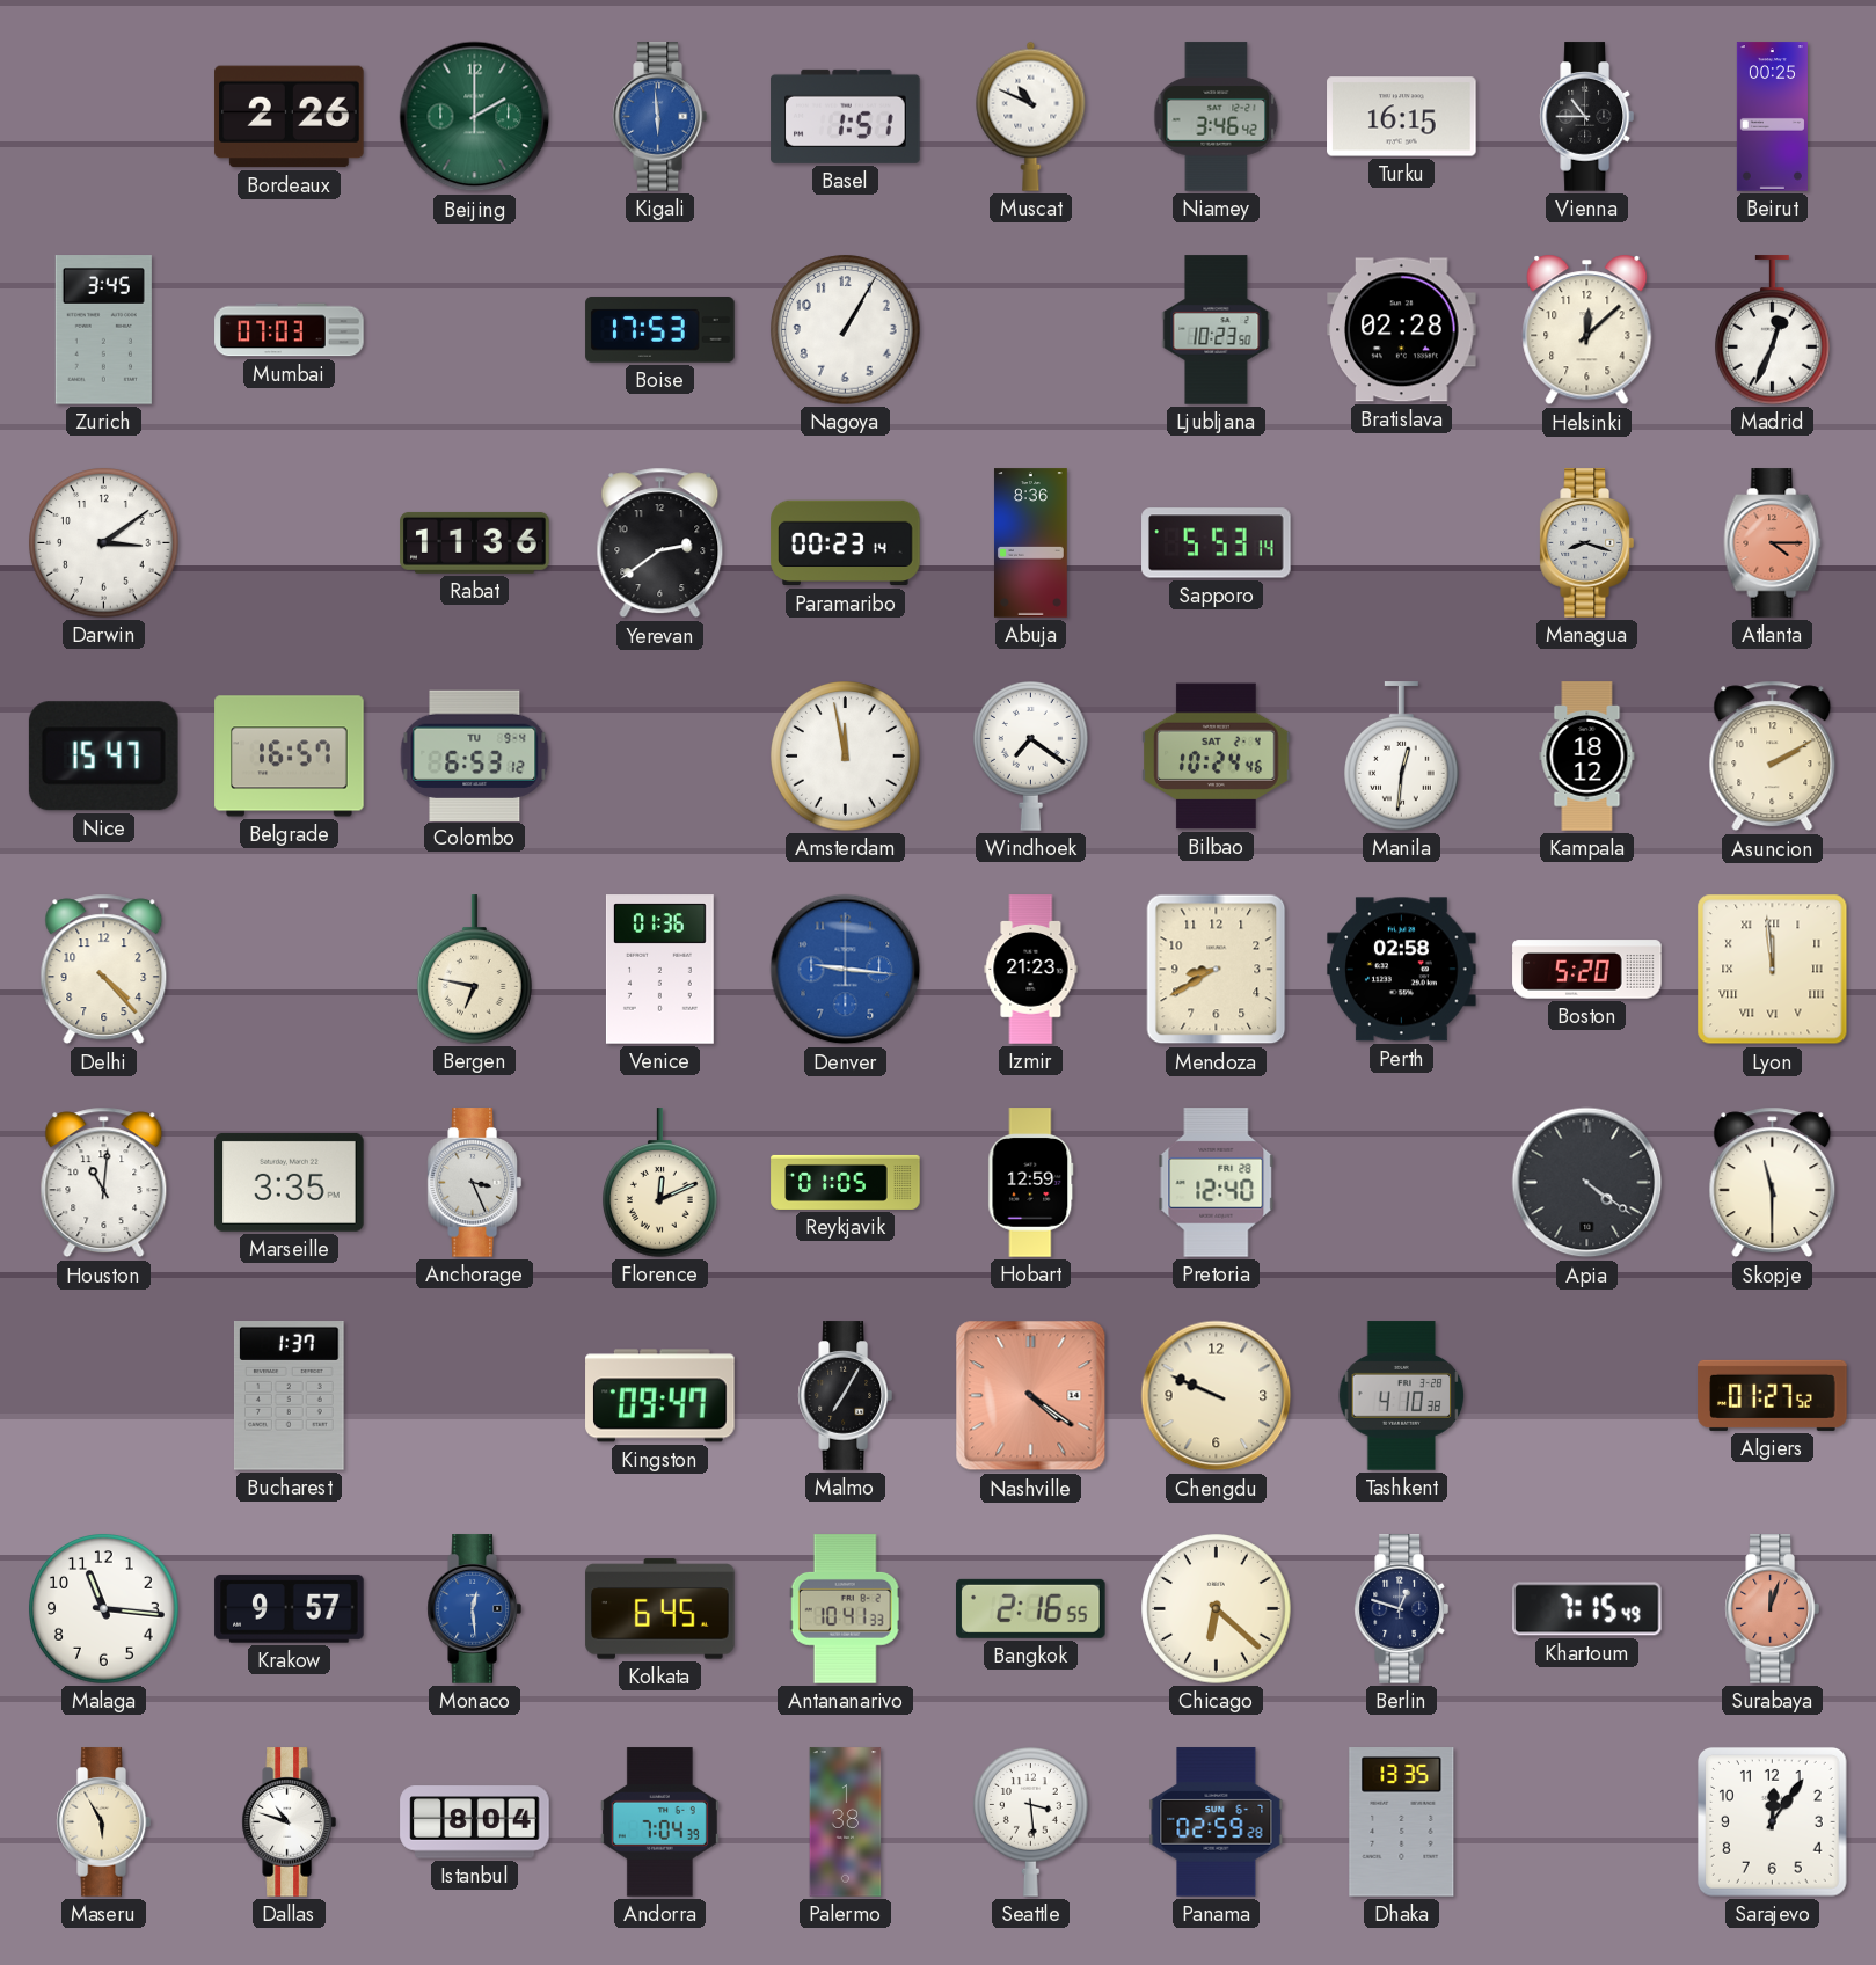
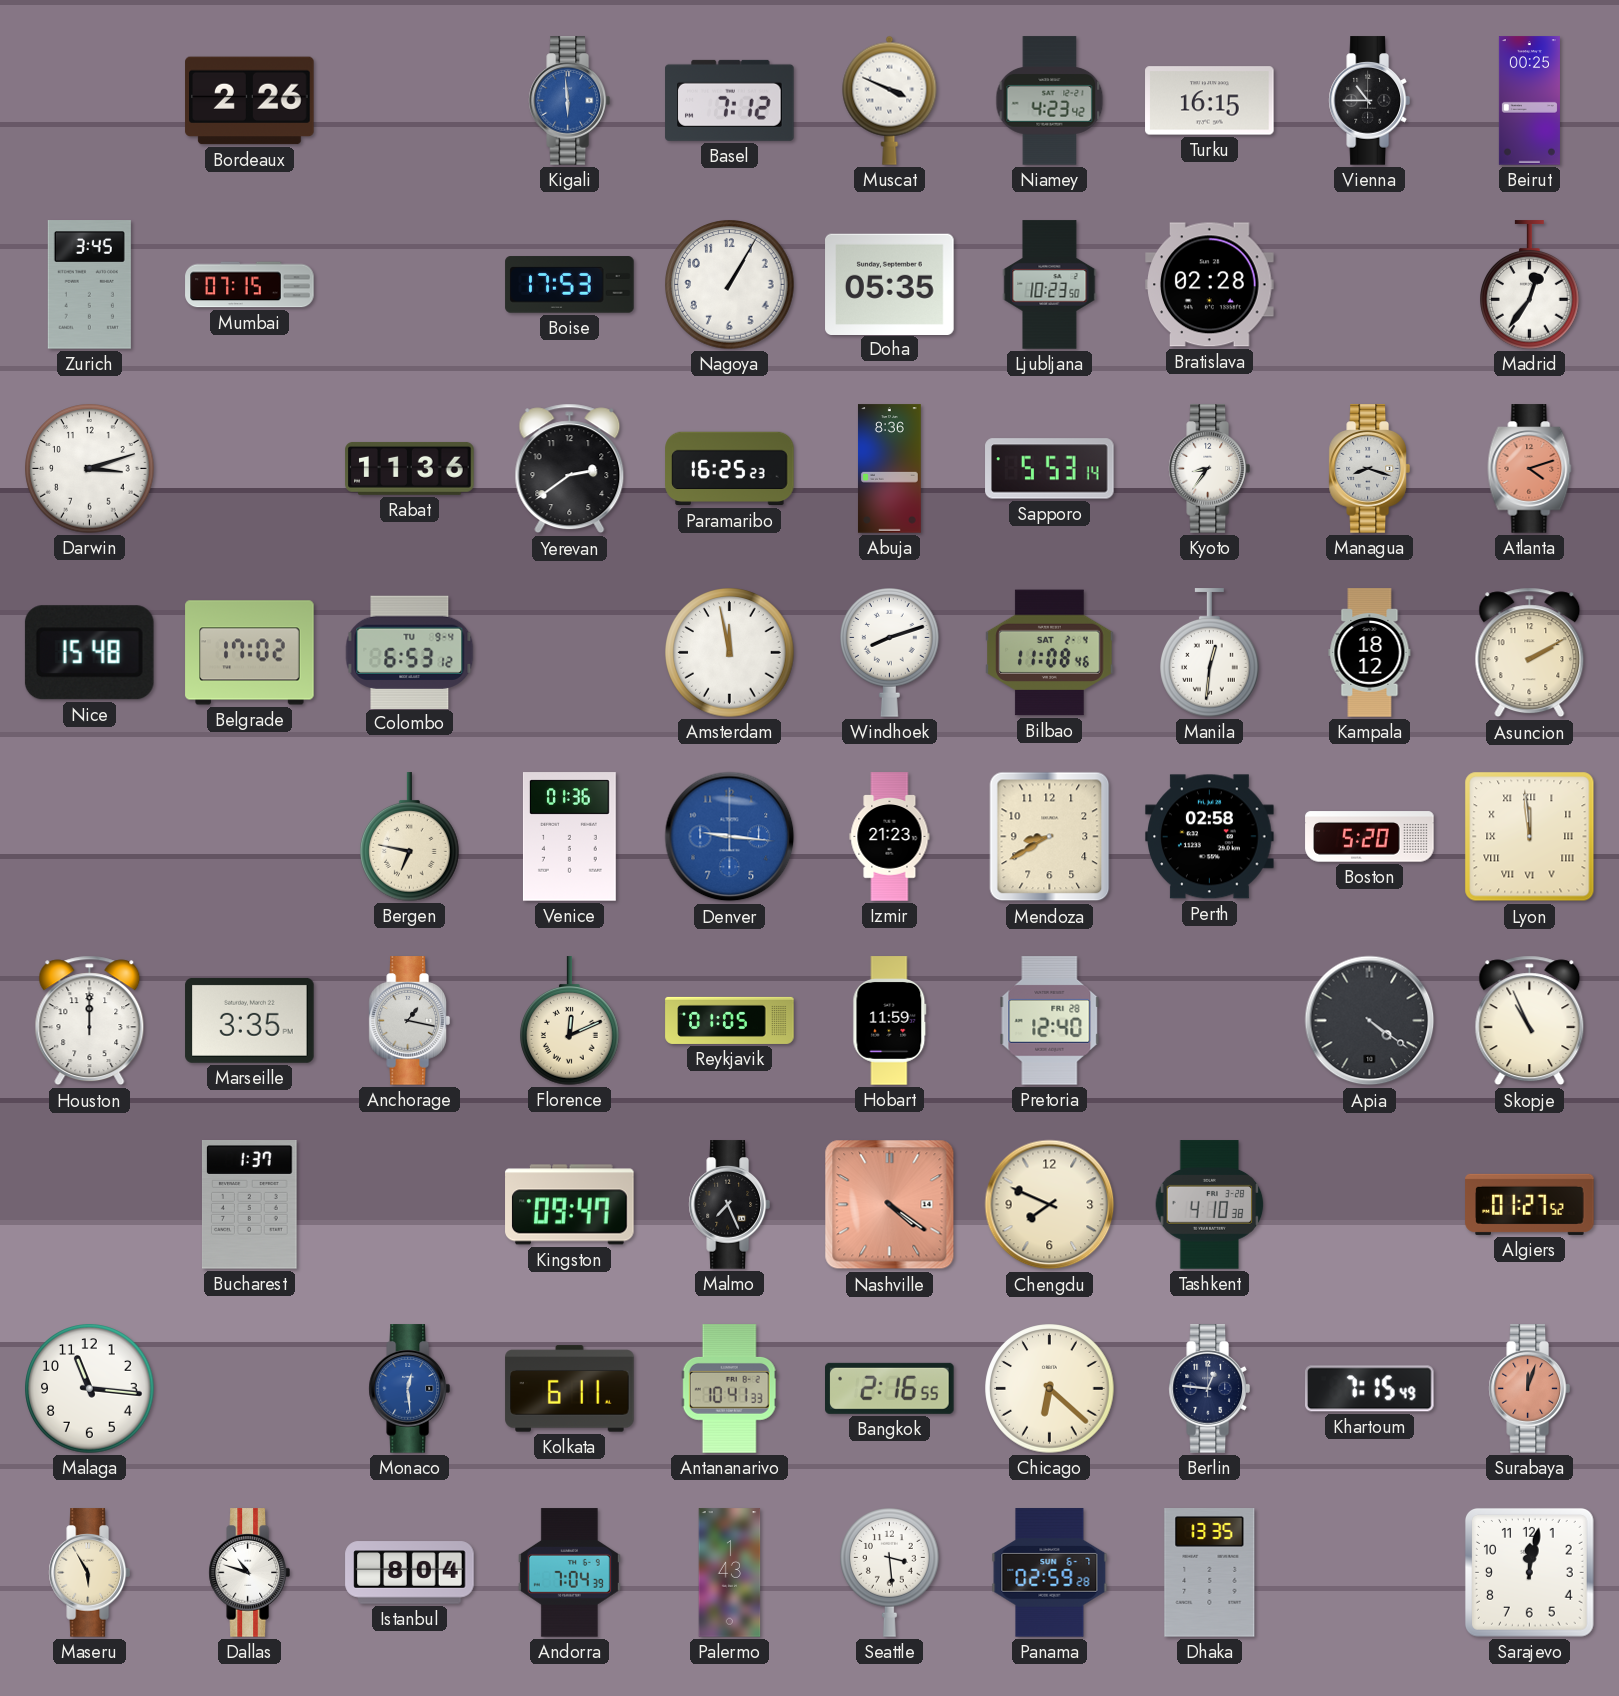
Beijing: 2:00 -> none (475, 117)
Basel: 1:51 -> 7:12 (730, 100)
Muscat: 10:49 -> 3:49 (890, 100)
Niamey: 3:46 -> 4:23 (1050, 101)
Mumbai: 07:03 -> 07:15 (250, 285)
Doha: none -> 05:35 (890, 284)
Helsinki: 12:08 -> none (1587, 330)
Madrid: 12:34 -> 12:36 (1530, 285)
Darwin: 3:09 -> 3:12 (90, 469)
Paramaribo: 00:23 -> 16:25 (730, 469)
Kyoto: none -> 8:36 (1209, 469)
Atlanta: 4:15 -> 4:12 (1530, 469)
Nice: 15:47 -> 15:48 (89, 653)
Belgrade: 16:57 -> 17:02 (250, 653)
Windhoek: 7:21 -> 8:12 (890, 653)
Bilbao: 10:24 -> 11:08 (1050, 653)
Delhi: 4:23 -> none (104, 970)
Houston: 11:01 -> 12:00 (90, 1021)
Anchorage: 3:26 -> 1:17 (409, 1021)
Hobart: 12:59 -> 11:59 (890, 1021)
Skopje: 11:30 -> 10:56 (1530, 1021)
Malmo: 7:05 -> 7:26 (729, 1205)
Chengdu: 9:49 -> 7:49 (1050, 1205)
Krakow: 9:57 -> none (290, 1609)
Kolkata: 6:45 -> 6:11 (570, 1389)
Berlin: 12:48 -> 12:46 (1209, 1389)
Palermo: 1:38 -> 1:43 (730, 1573)
Sarajevo: 12:06 -> 12:02 (1529, 1572)
